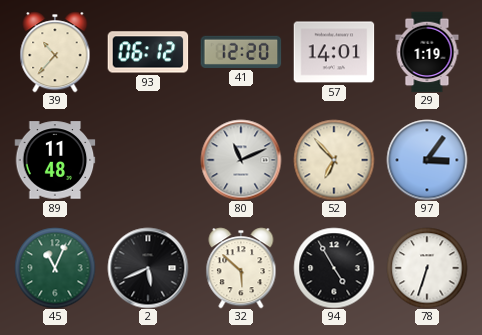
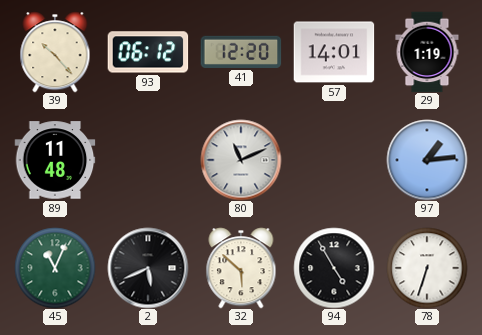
39: 10:37 -> 10:23 (55, 52)
52: 6:53 -> none (334, 160)
97: 3:06 -> 1:14 (427, 160)
